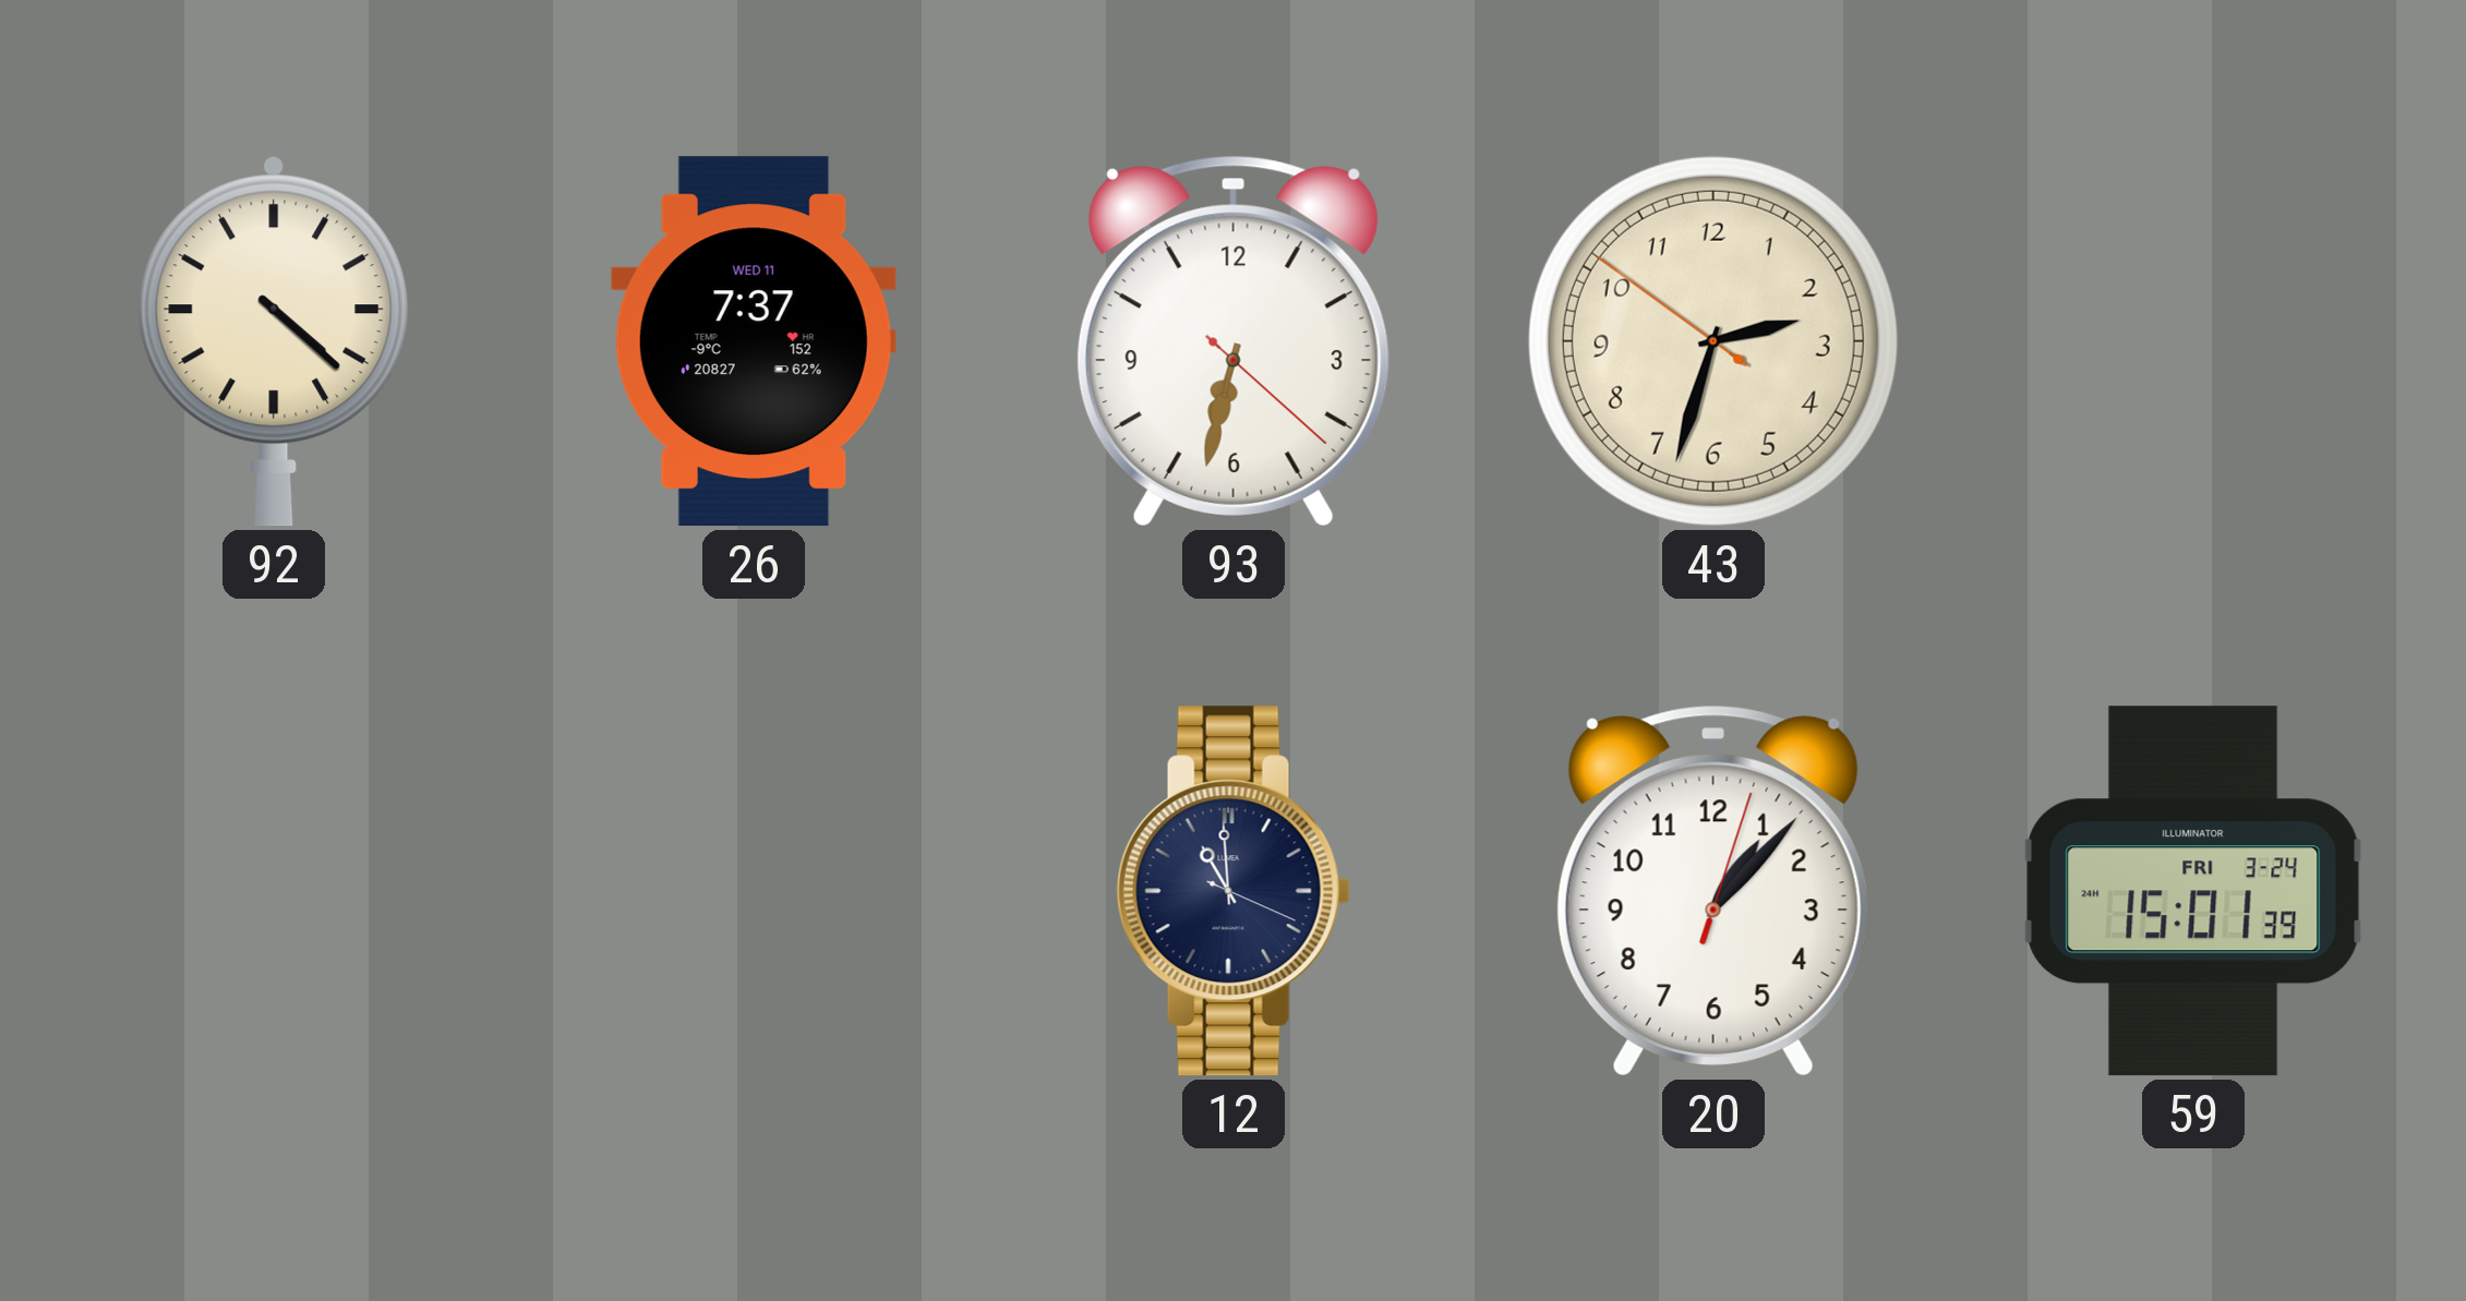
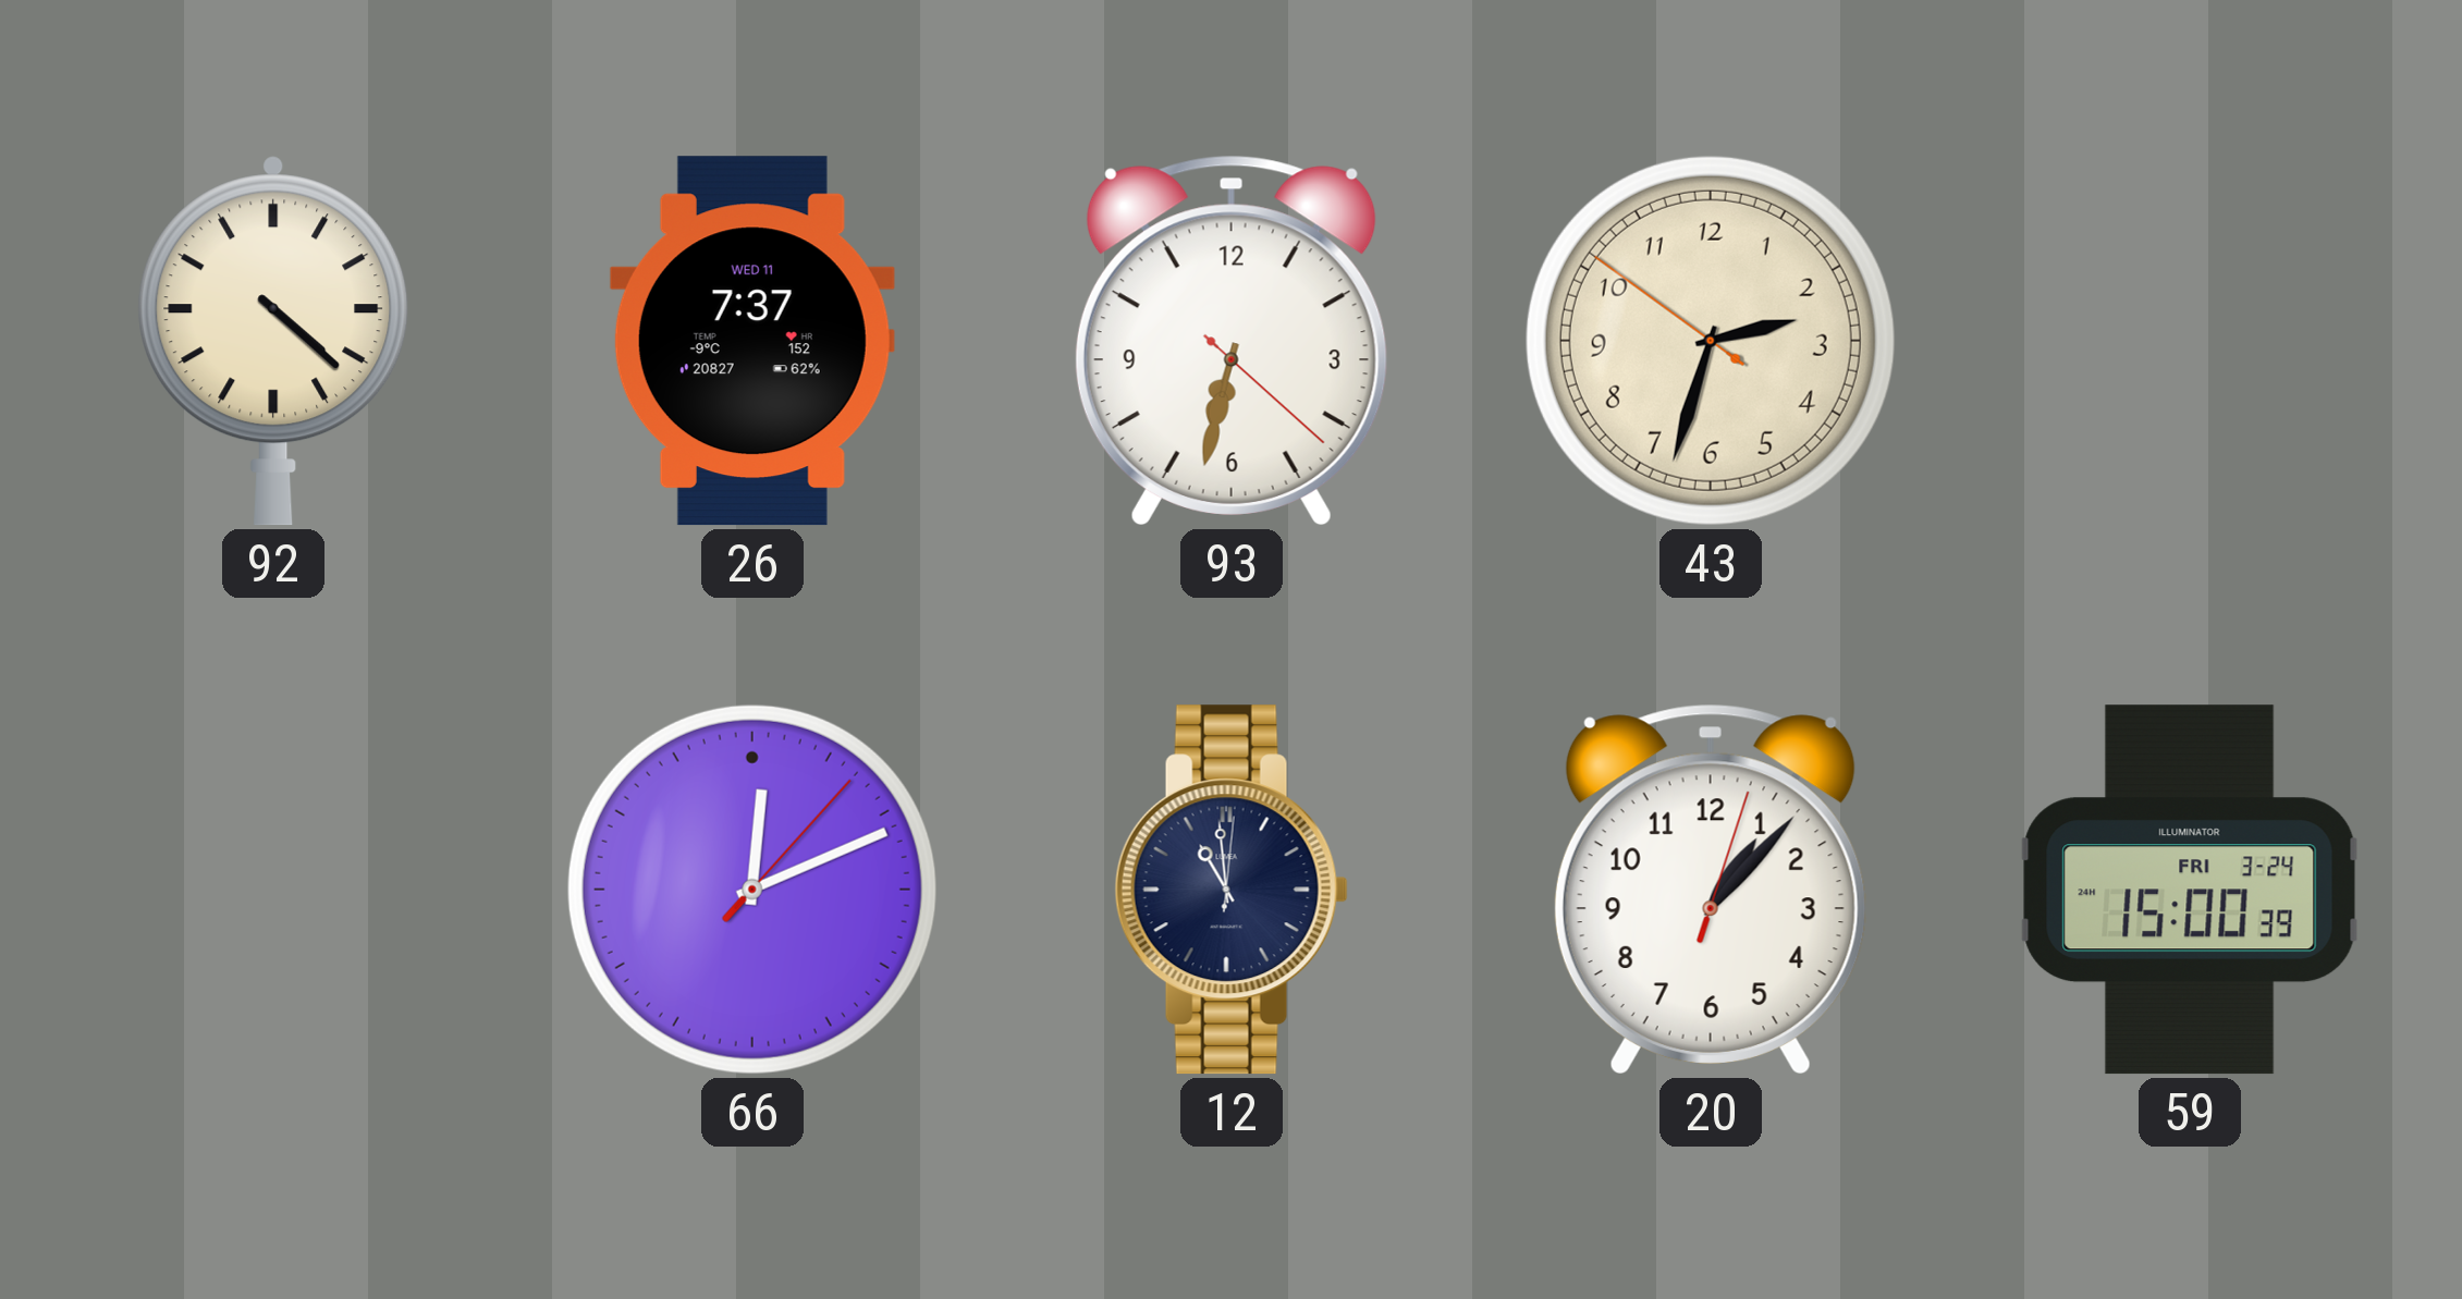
66: none -> 12:11 (752, 890)
12: 10:59:19 -> 10:59:01 (1232, 890)
59: 15:01 -> 15:00 (2190, 890)
